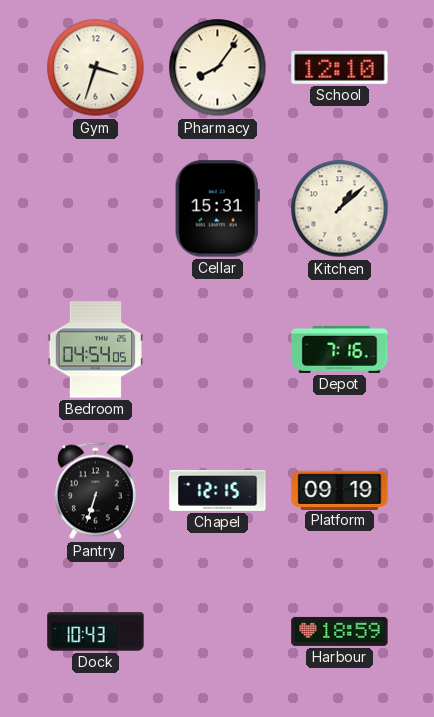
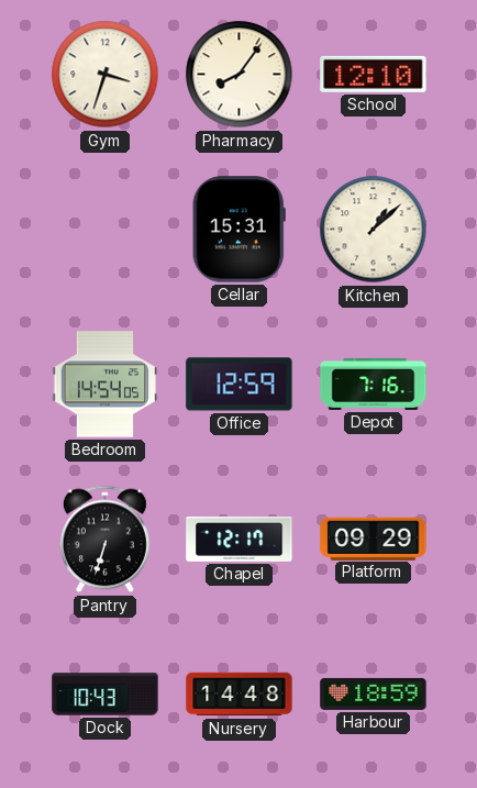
Bedroom: 04:54 -> 14:54 (106, 385)
Office: none -> 12:59 (240, 385)
Chapel: 12:15 -> 12:17 (240, 539)
Platform: 09:19 -> 09:29 (374, 539)
Nursery: none -> 14:48 (240, 695)
